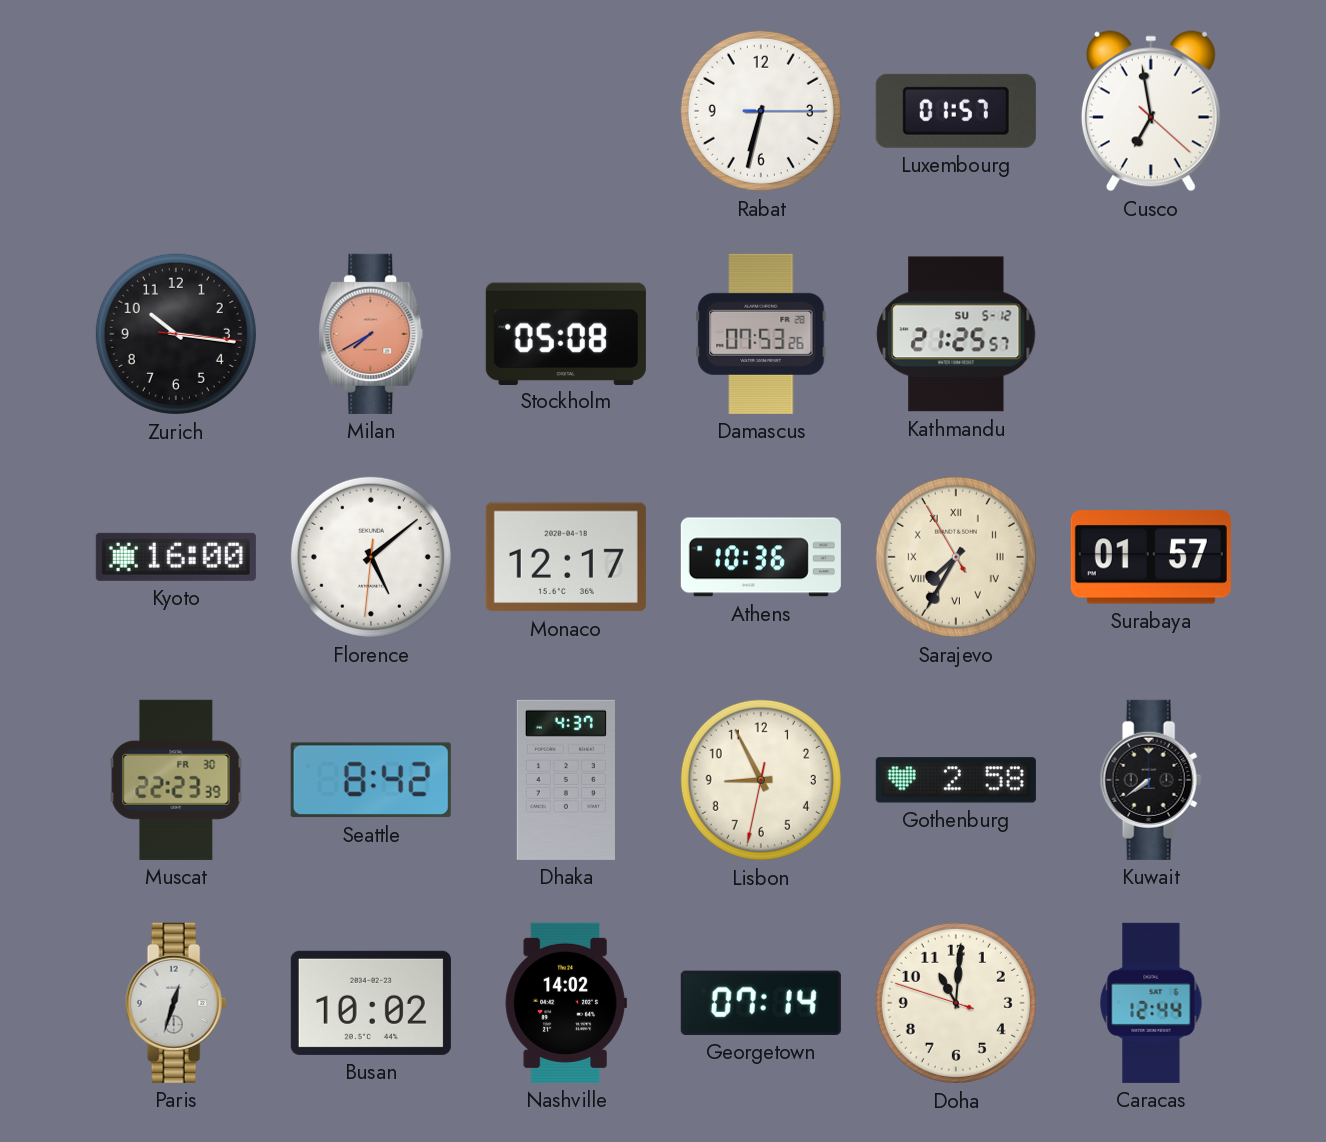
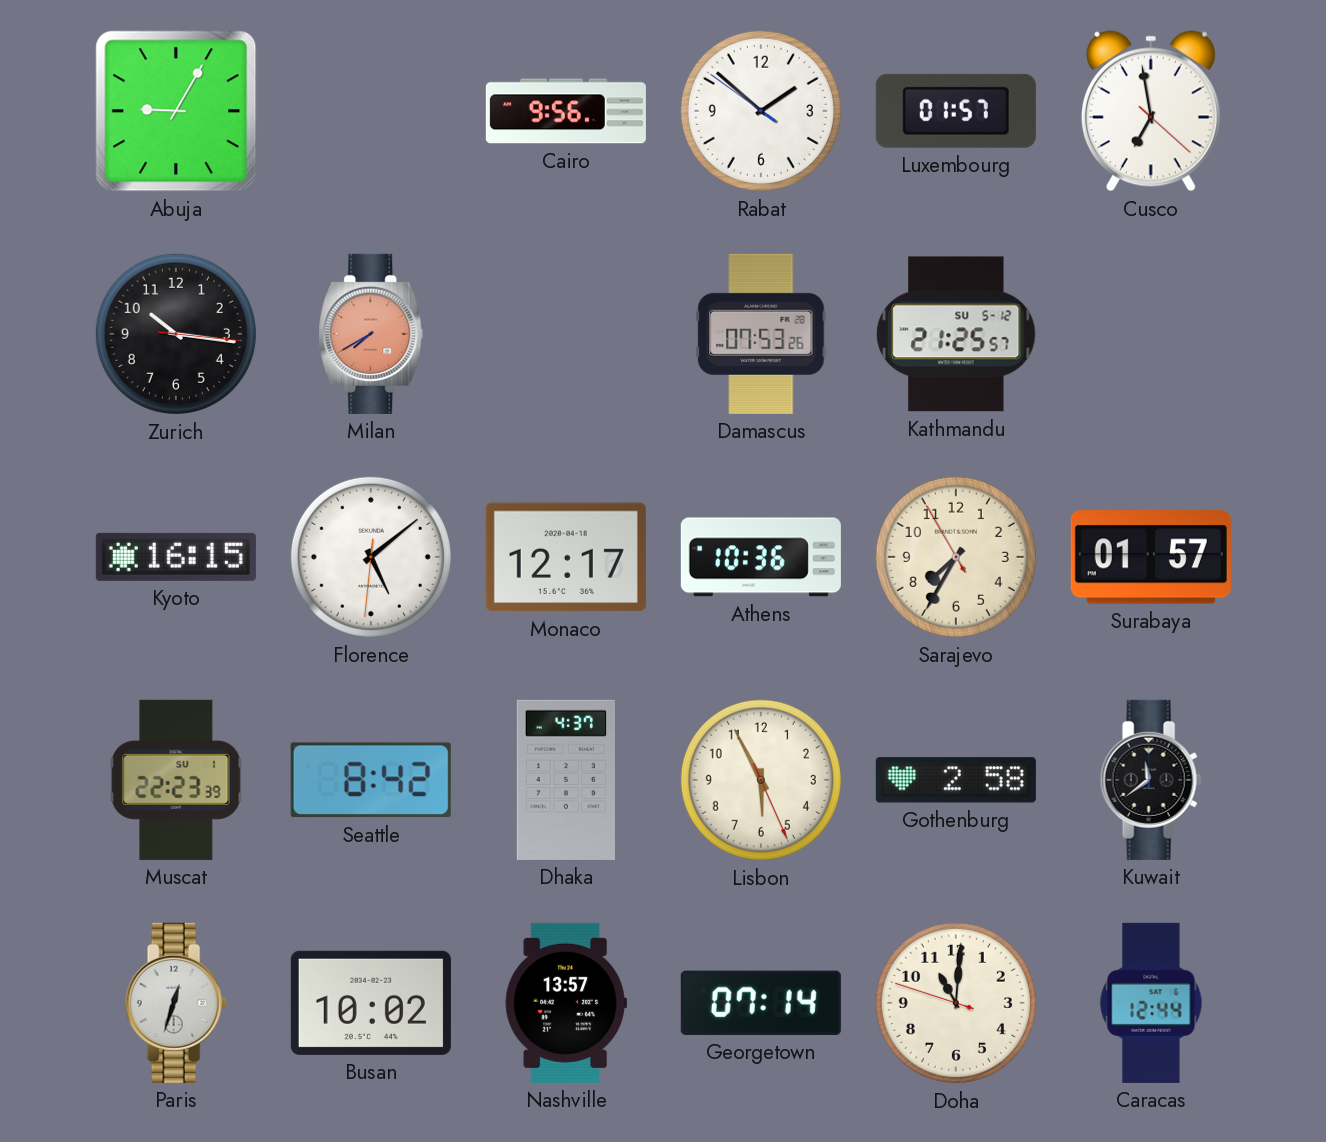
Abuja: none -> 9:05 (176, 111)
Cairo: none -> 9:56 (566, 111)
Rabat: 6:32 -> 1:51 (761, 111)
Stockholm: 05:08 -> none (566, 333)
Kyoto: 16:00 -> 16:15 (176, 557)
Sarajevo numerals: Roman -> Arabic (956, 557)
Muscat date: FR 30 -> SU 1 (176, 780)
Lisbon: 8:55 -> 5:55 (761, 780)
Kuwait: 7:39 -> 11:39 (1151, 780)
Nashville: 14:02 -> 13:57 (566, 1003)
